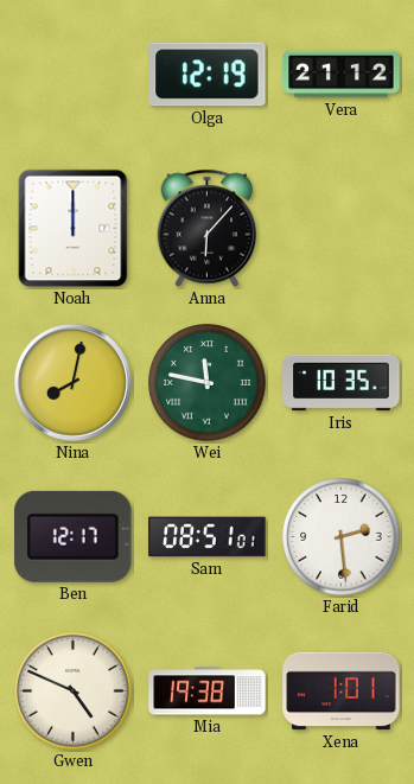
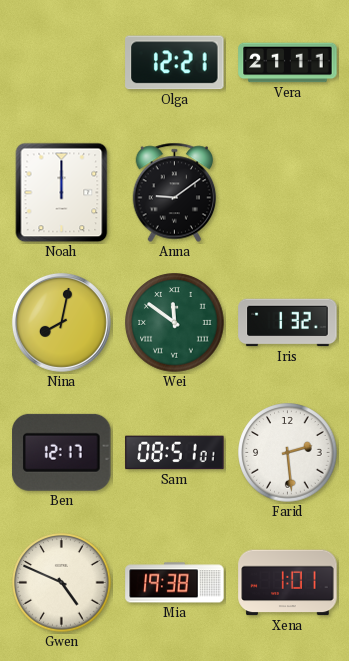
Olga: 12:19 -> 12:21 (175, 63)
Vera: 21:12 -> 21:11 (288, 63)
Anna: 6:07 -> 9:09 (175, 193)
Wei: 11:47 -> 11:51 (175, 323)
Iris: 10:35 -> 1:32 (288, 323)
